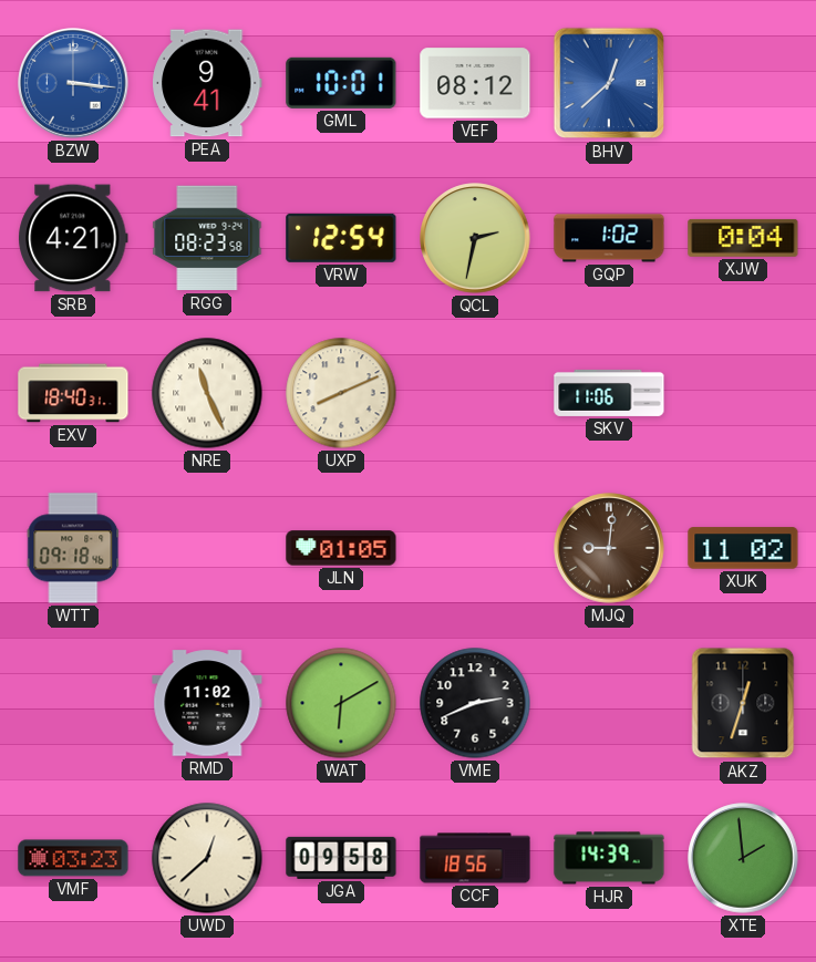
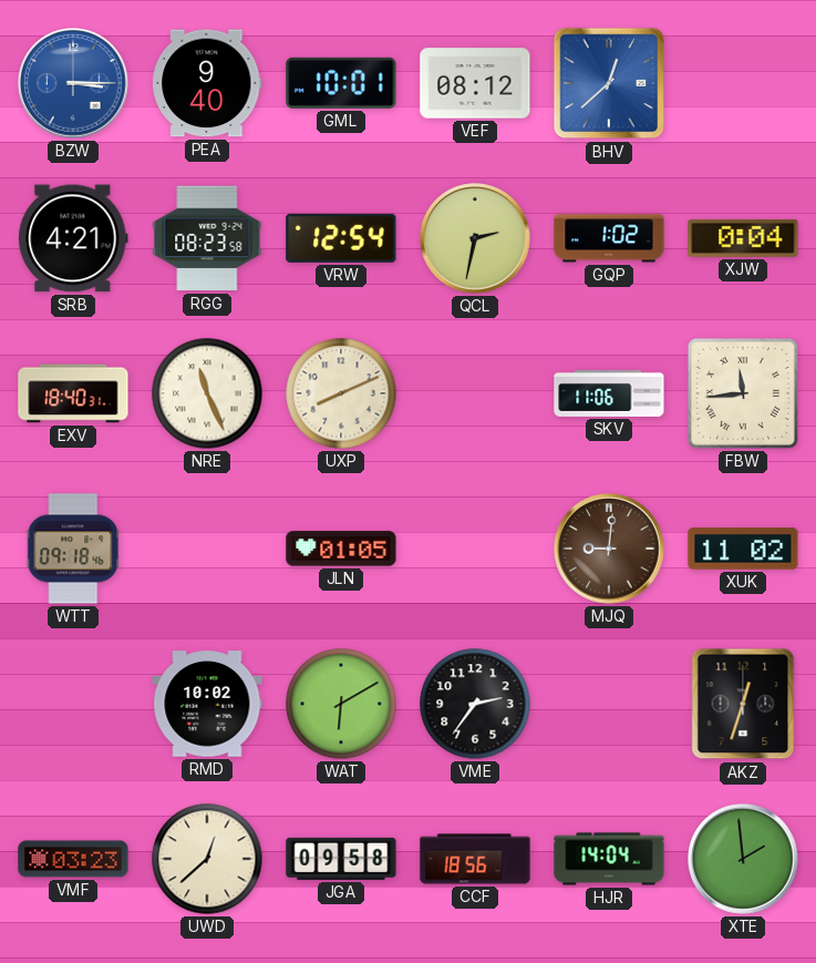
BZW: 3:16 -> 3:15 (73, 83)
PEA: 9:41 -> 9:40 (208, 83)
FBW: none -> 11:44 (743, 393)
RMD: 11:02 -> 10:02 (207, 704)
VME: 2:41 -> 2:36 (475, 704)
HJR: 14:39 -> 14:04 (609, 859)
